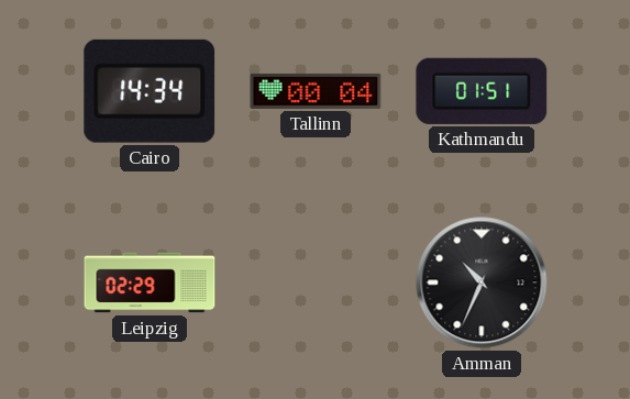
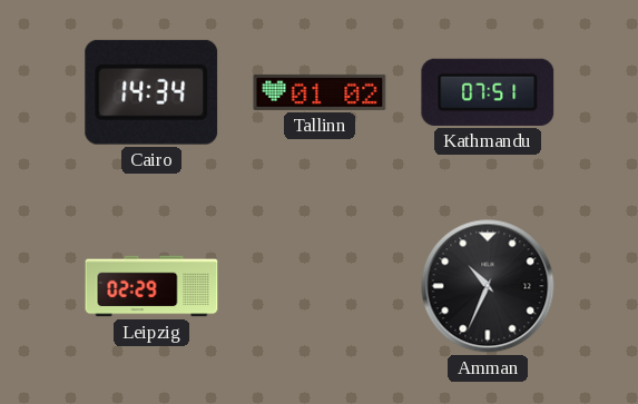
Tallinn: 00:04 -> 01:02 (320, 92)
Kathmandu: 01:51 -> 07:51 (488, 92)
